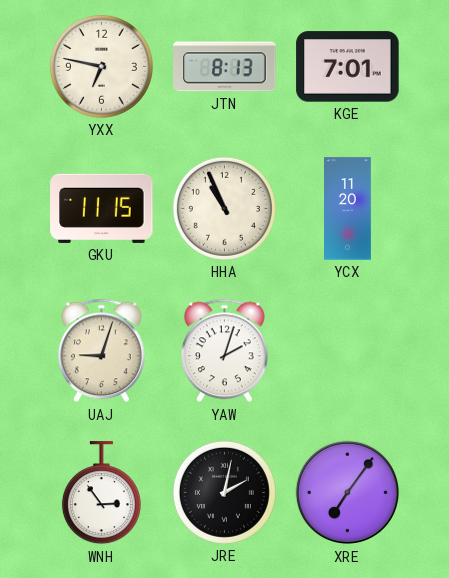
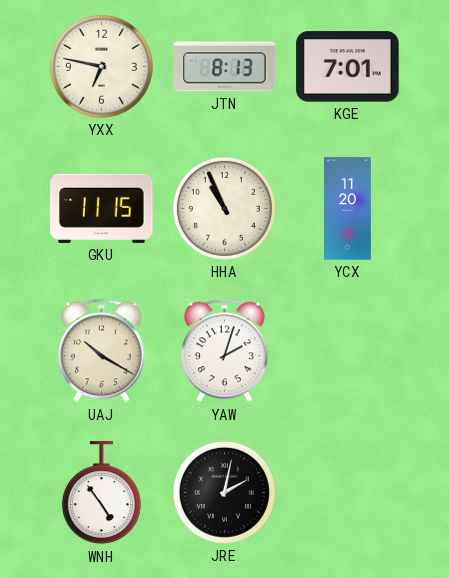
UAJ: 9:03 -> 10:20 (102, 351)
WNH: 2:54 -> 4:54 (101, 493)
XRE: 7:06 -> none (348, 493)
